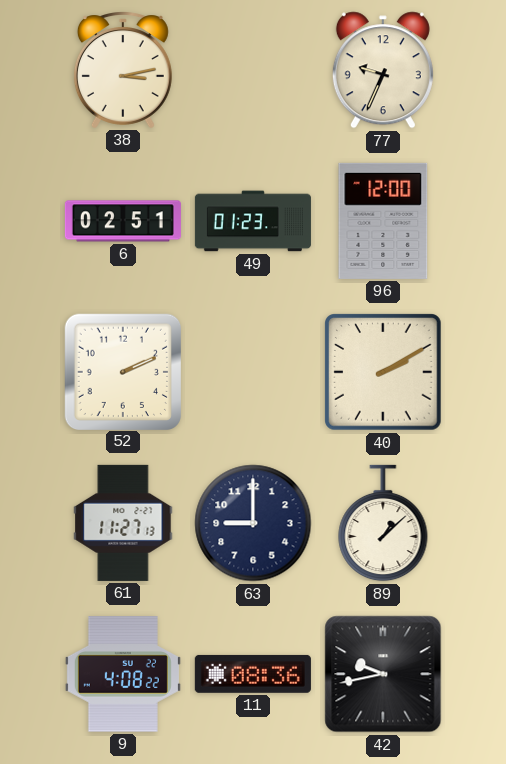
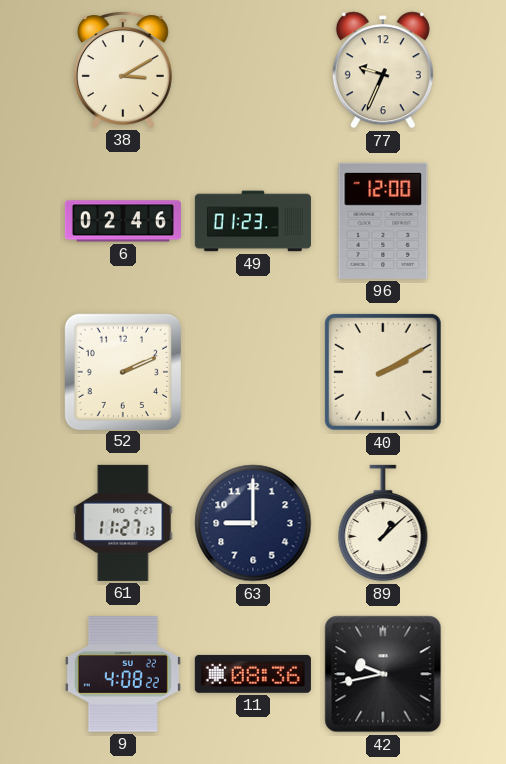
38: 3:13 -> 3:10 (123, 70)
6: 02:51 -> 02:46 (123, 221)
